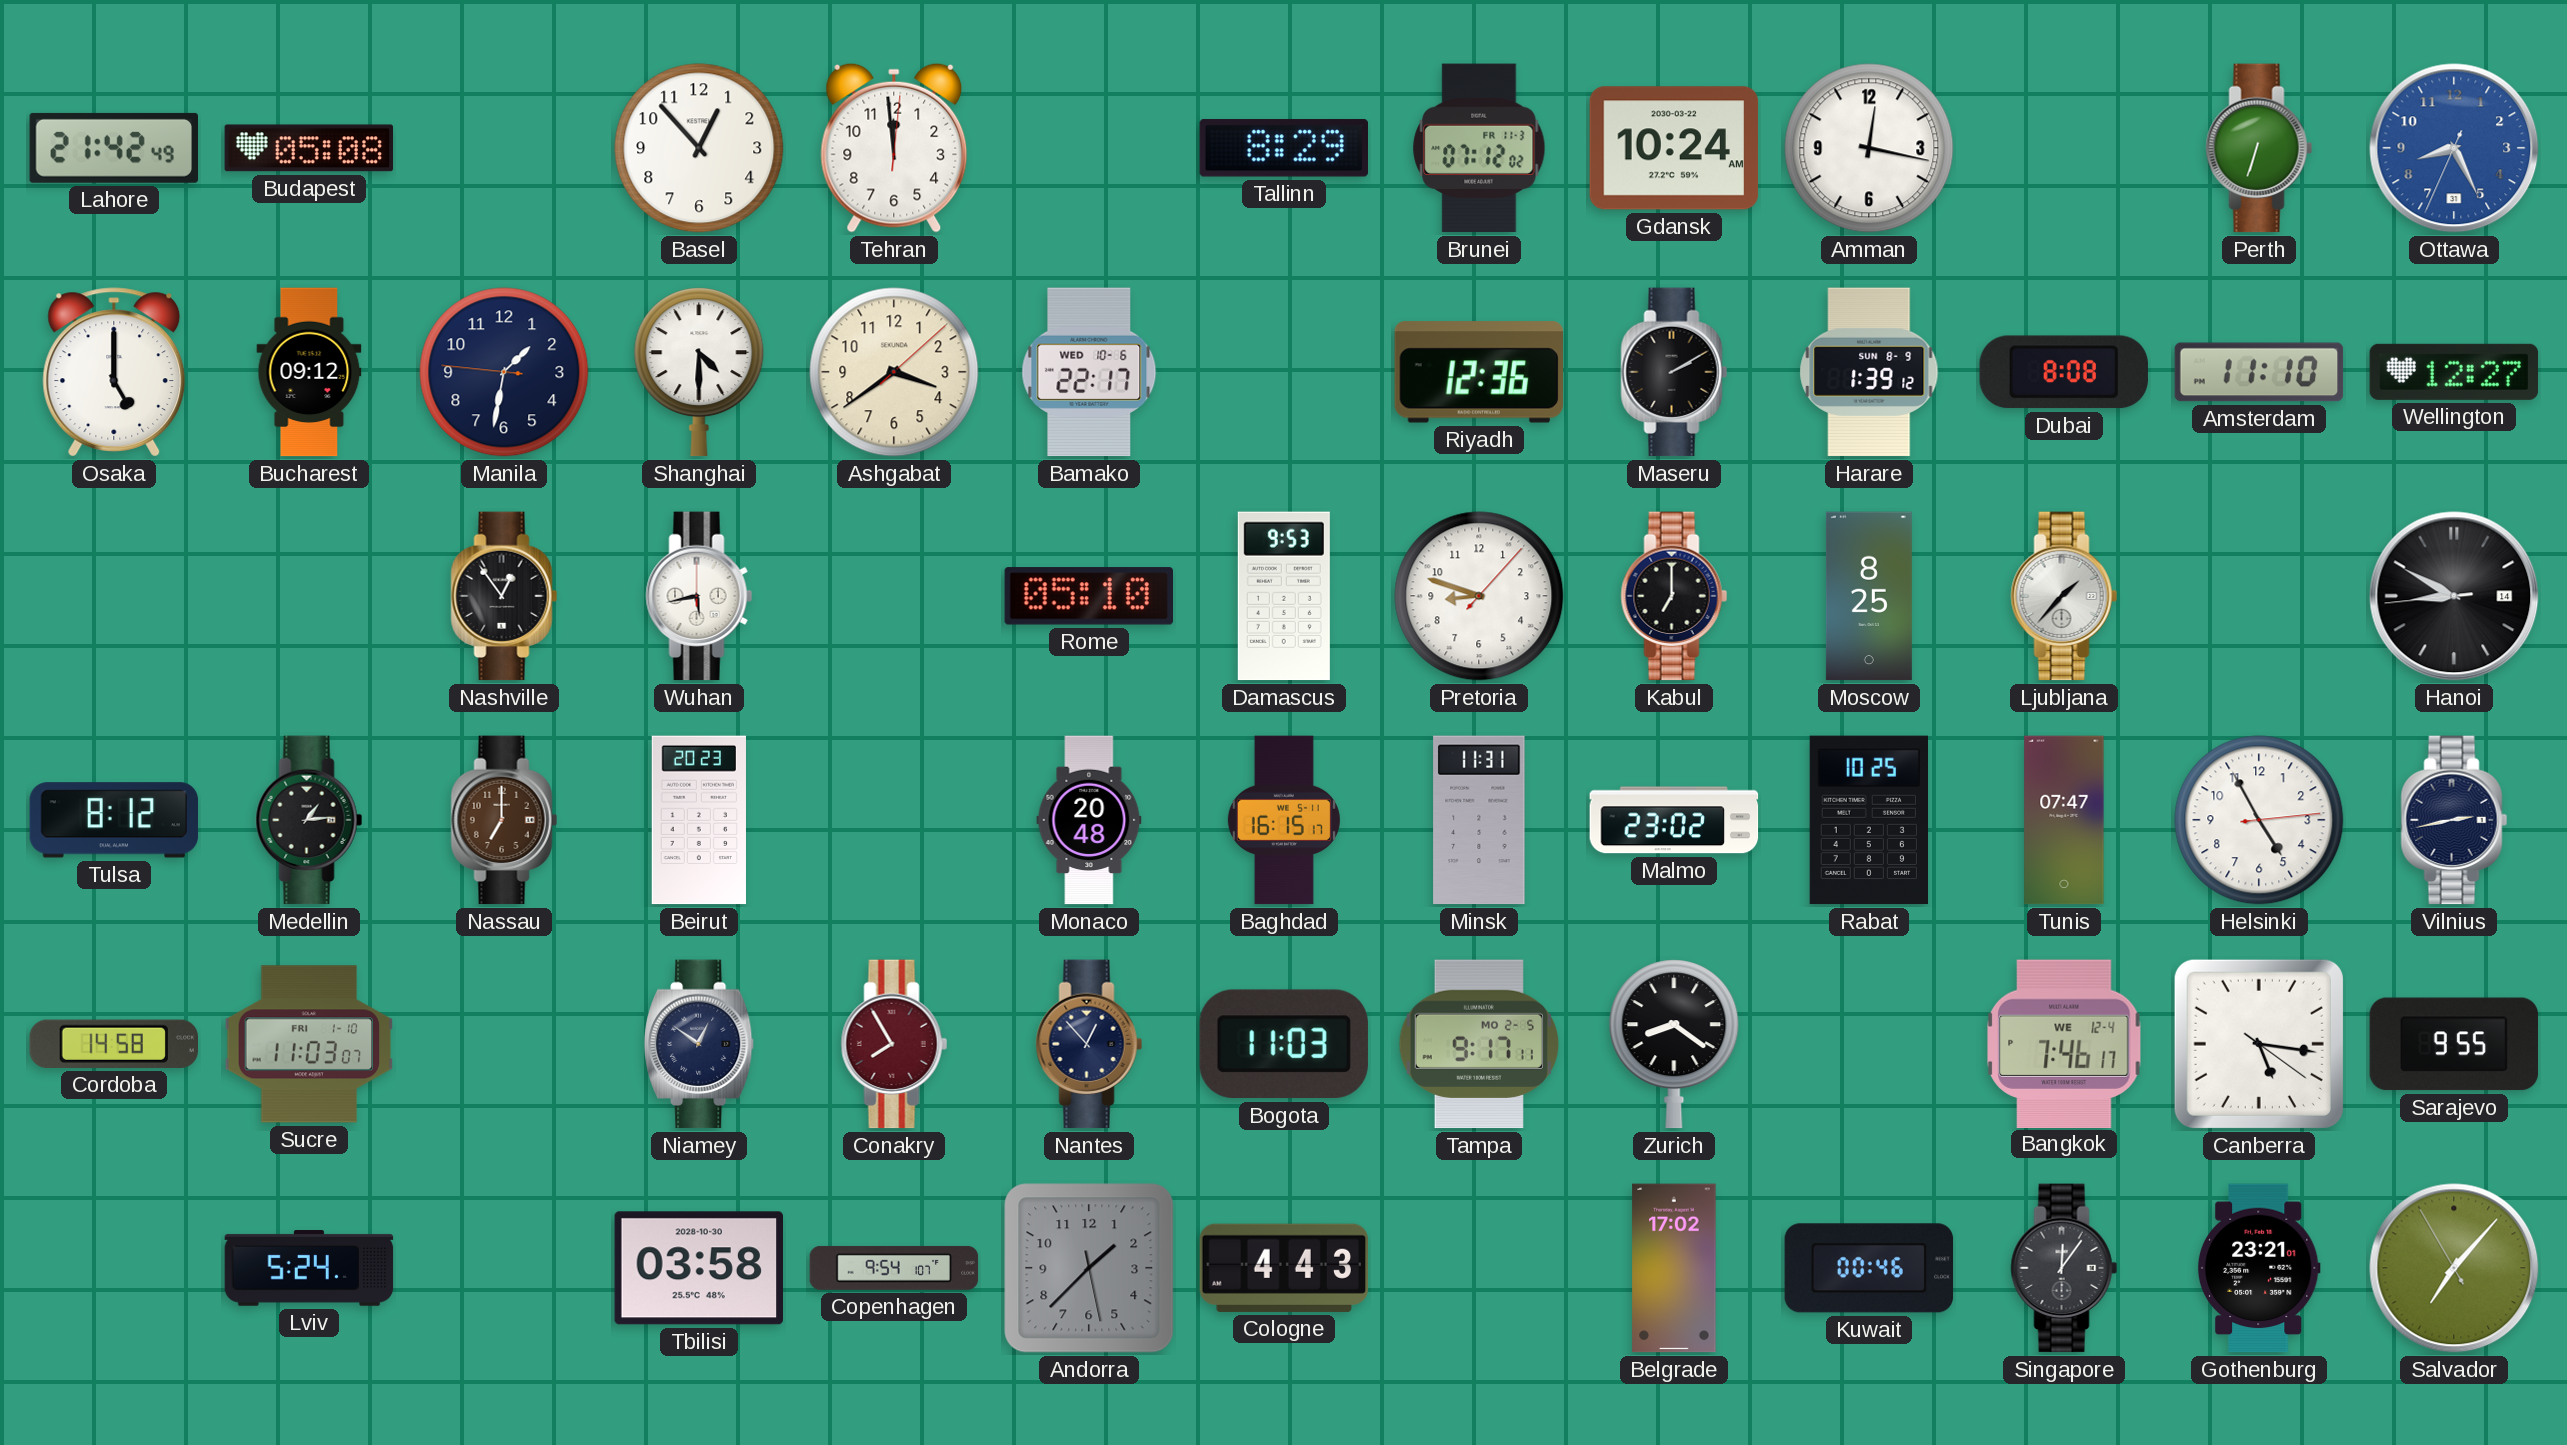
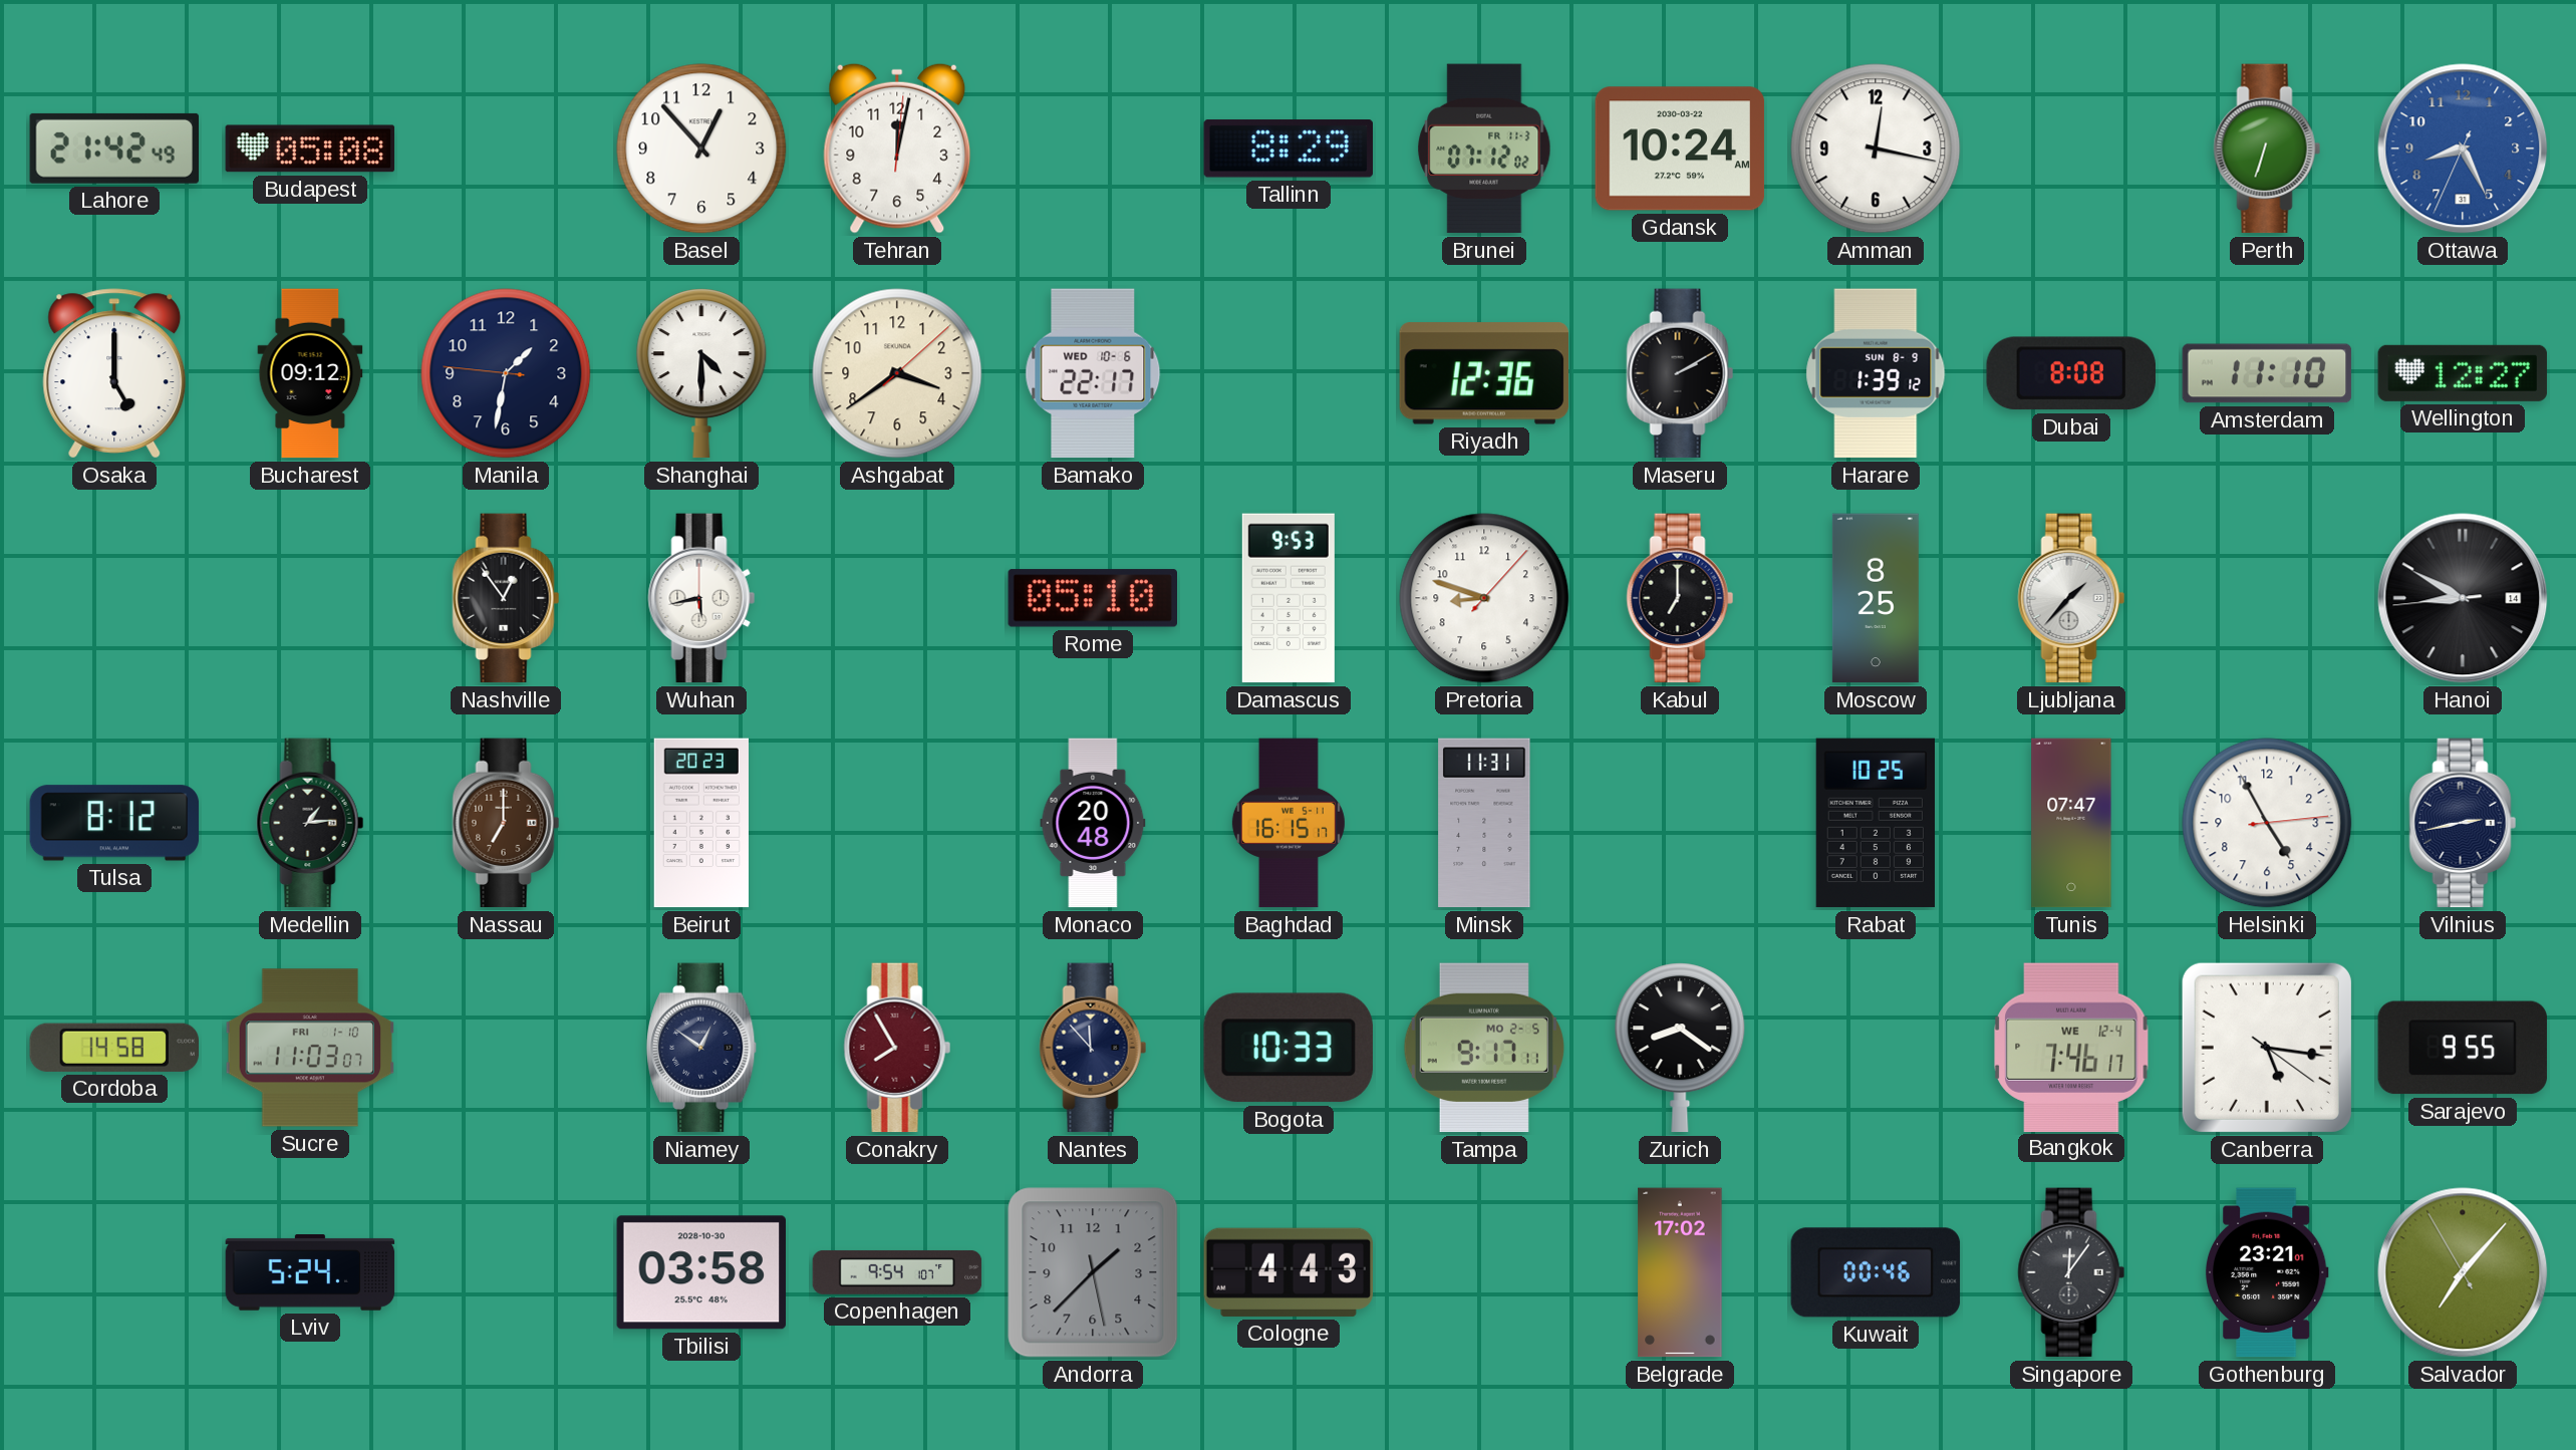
Tehran: 11:59 -> 12:02 (897, 149)
Malmo: 23:02 -> none (1674, 820)
Nantes: 12:53 -> 11:53 (1093, 1048)
Bogota: 11:03 -> 10:33 (1289, 1048)
